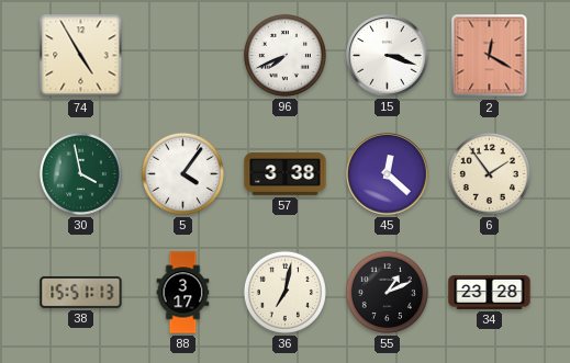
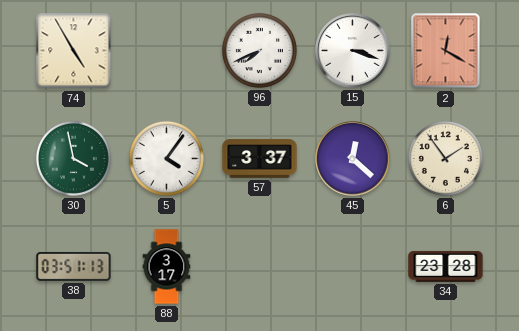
57: 3:38 -> 3:37 (260, 159)
38: 15:51 -> 03:51 (74, 266)
36: 7:02 -> none (284, 292)
55: 1:11 -> none (387, 292)
